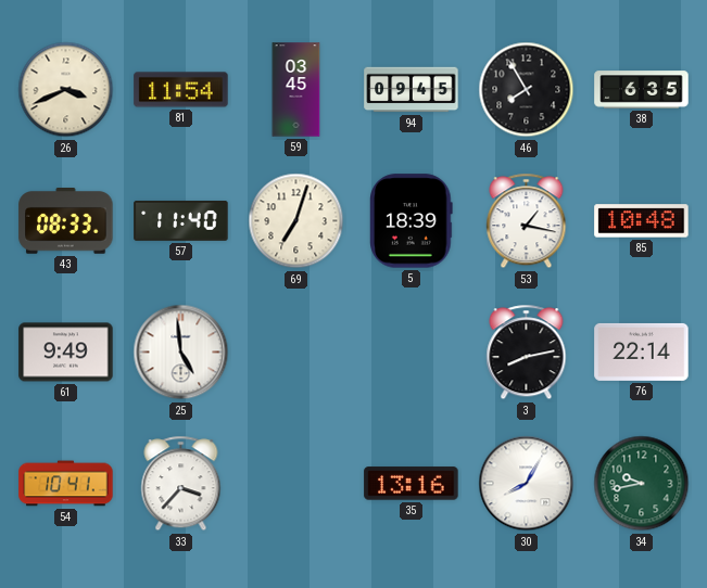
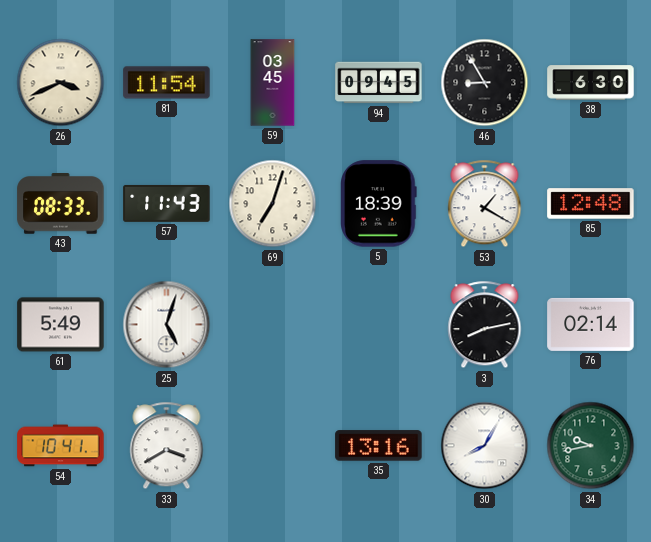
46: 7:55 -> 8:55 (485, 83)
38: 6:35 -> 6:30 (591, 83)
57: 11:40 -> 11:43 (167, 204)
53: 1:17 -> 1:20 (485, 204)
85: 10:48 -> 12:48 (591, 204)
61: 9:49 -> 5:49 (61, 325)
25: 4:59 -> 5:03 (167, 325)
76: 22:14 -> 02:14 (591, 324)
33: 3:37 -> 3:40 (167, 446)
